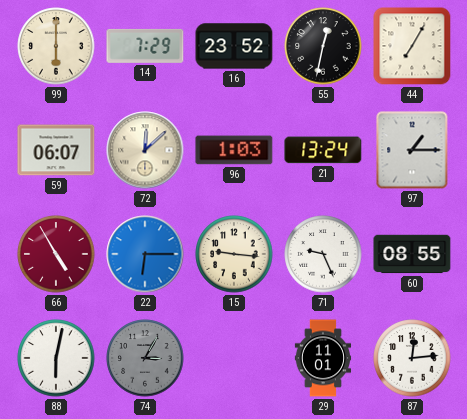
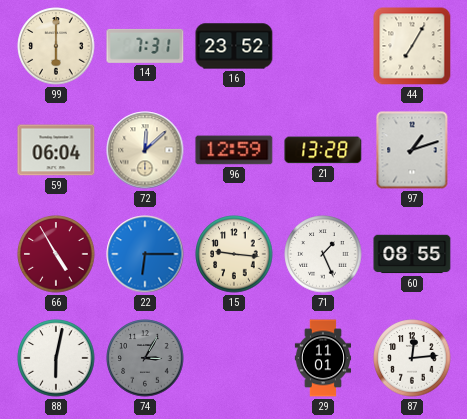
14: 7:29 -> 7:31 (145, 46)
55: 12:32 -> none (323, 46)
59: 06:07 -> 06:04 (56, 150)
96: 1:03 -> 12:59 (234, 150)
21: 13:24 -> 13:28 (323, 150)
97: 1:15 -> 1:12 (412, 150)
71: 9:26 -> 1:26 (323, 254)
